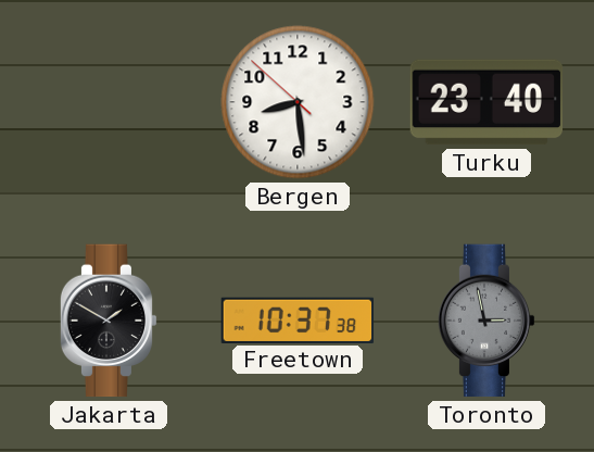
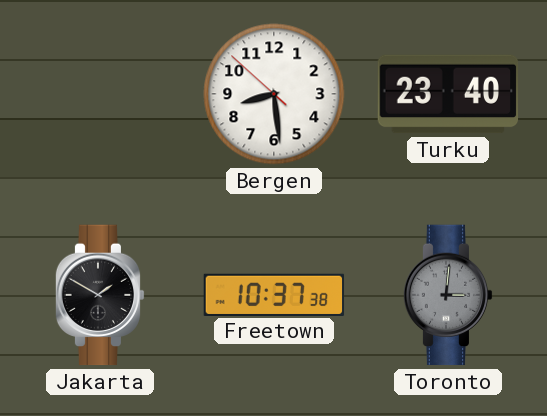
Toronto: 2:58 -> 3:01 (448, 295)
